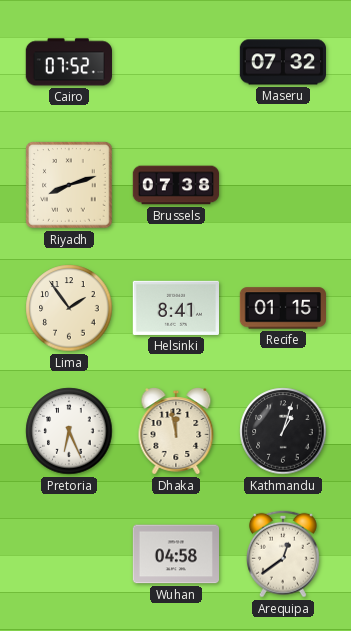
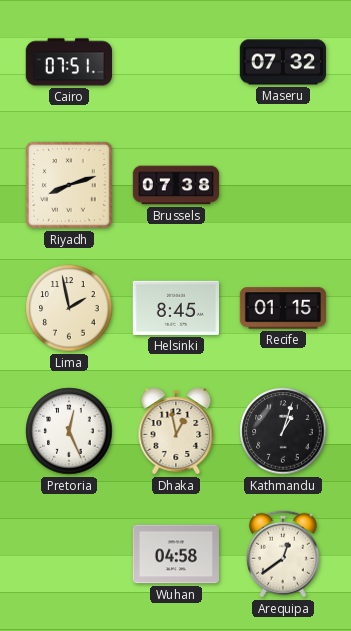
Cairo: 07:52 -> 07:51 (68, 62)
Lima: 1:54 -> 1:58 (69, 308)
Helsinki: 8:41 -> 8:45 (175, 308)
Pretoria: 6:26 -> 12:26 (69, 431)
Dhaka: 11:58 -> 12:58 (176, 432)
